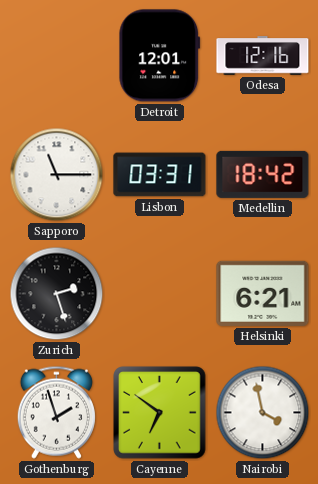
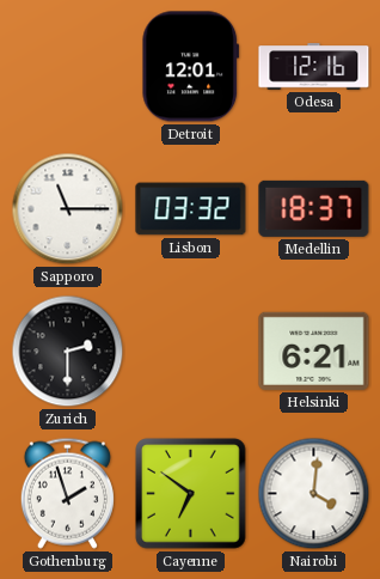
Lisbon: 03:31 -> 03:32 (191, 209)
Medellin: 18:42 -> 18:37 (314, 208)
Zurich: 2:27 -> 2:30 (68, 352)
Nairobi: 3:58 -> 4:01 (314, 494)
